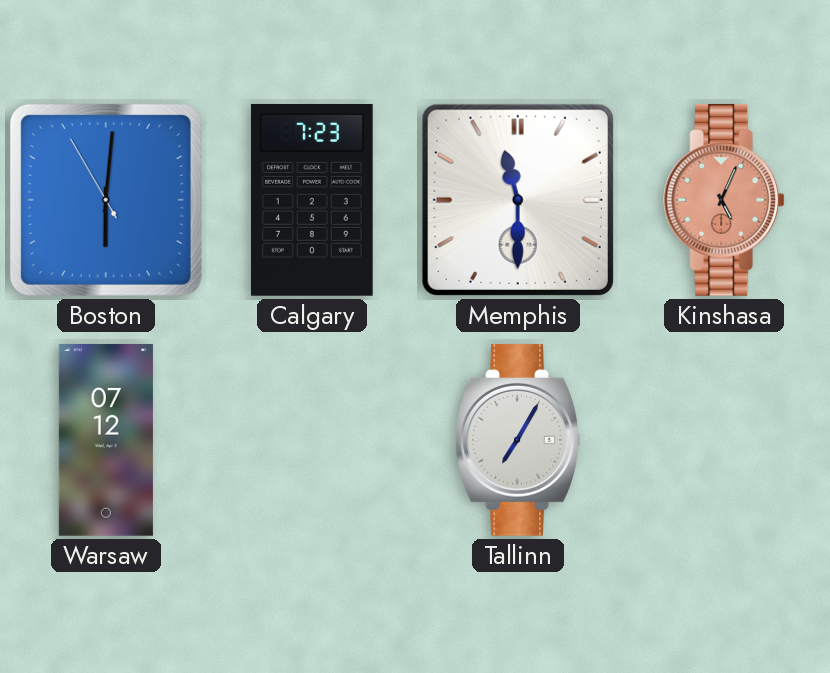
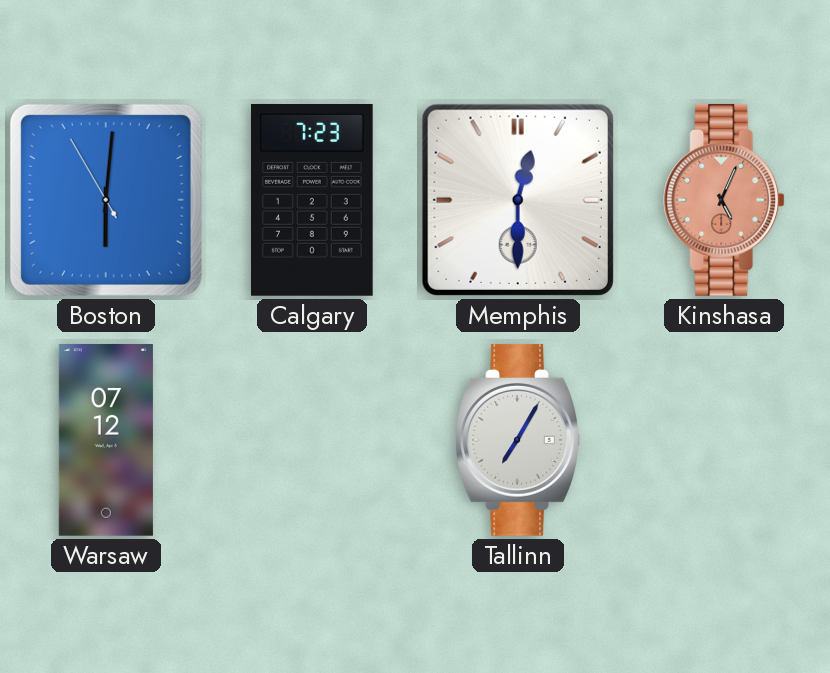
Memphis: 11:30 -> 12:30 (518, 200)
